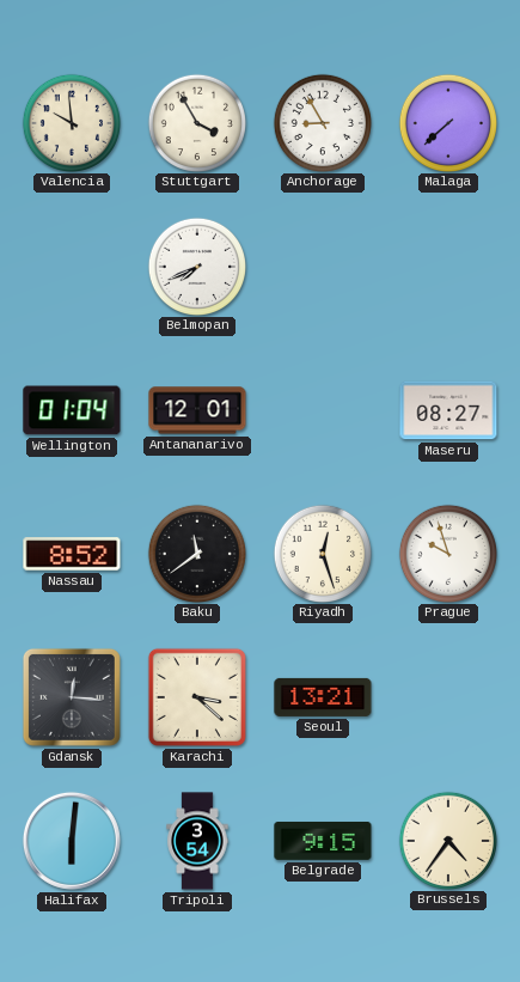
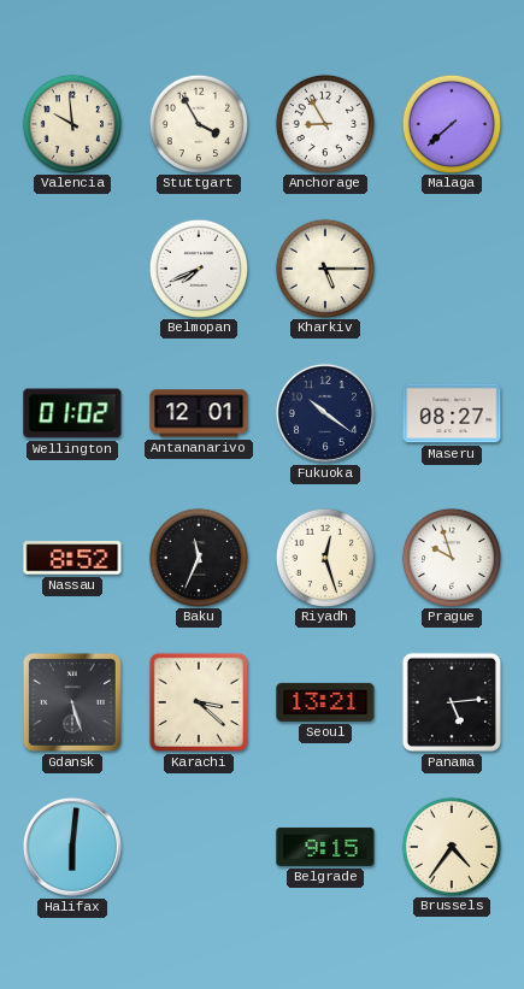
Kharkiv: none -> 5:15 (324, 267)
Wellington: 01:04 -> 01:02 (72, 413)
Fukuoka: none -> 10:21 (325, 413)
Baku: 11:39 -> 11:34 (198, 557)
Gdansk: 12:16 -> 5:27 (72, 702)
Panama: none -> 5:14 (452, 702)
Tripoli: 3:54 -> none (197, 841)
